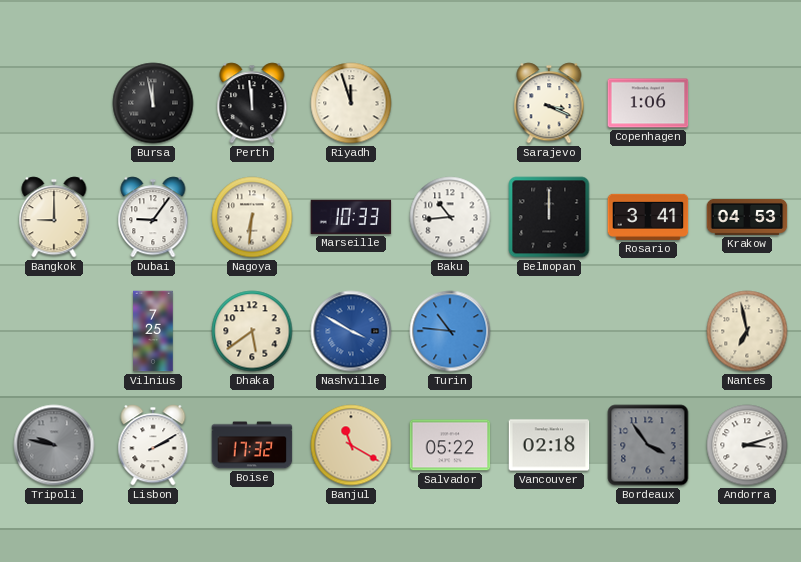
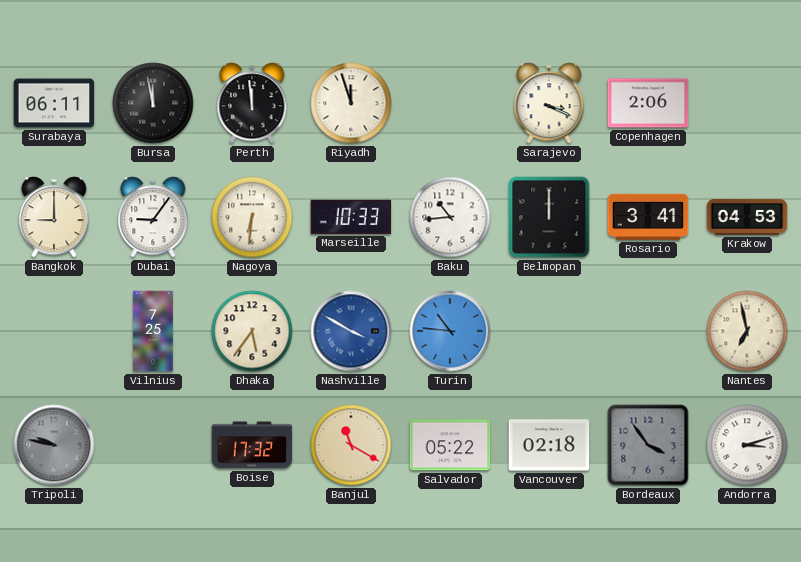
Surabaya: none -> 06:11 (54, 103)
Copenhagen: 1:06 -> 2:06 (648, 103)
Dhaka: 5:39 -> 5:36 (252, 331)
Lisbon: 2:10 -> none (153, 445)
